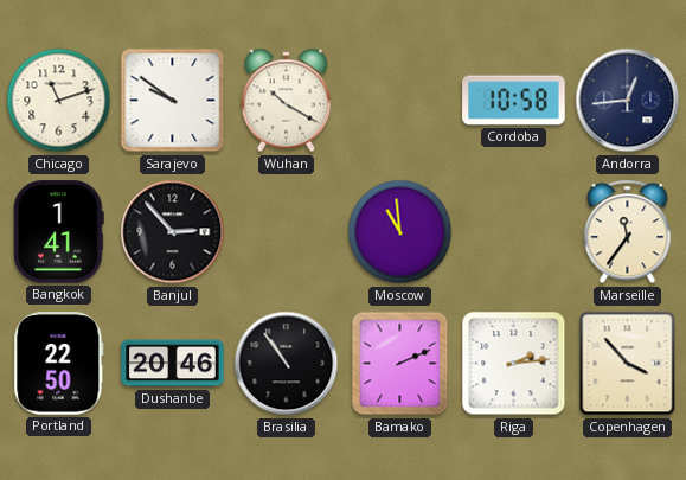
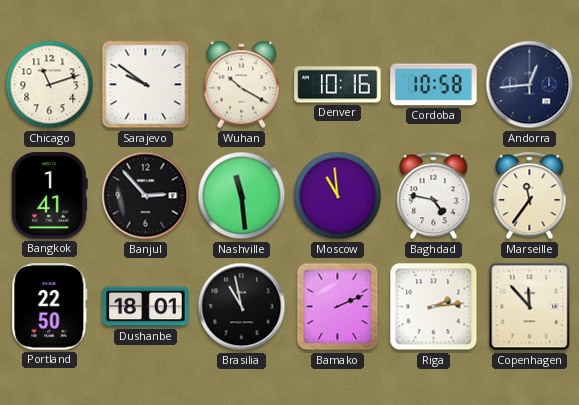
Denver: none -> 10:16 (338, 85)
Nashville: none -> 11:29 (242, 196)
Baghdad: none -> 4:47 (434, 196)
Dushanbe: 20:46 -> 18:01 (146, 307)
Brasilia: 10:54 -> 10:58 (242, 307)
Copenhagen: 3:53 -> 11:53 (530, 307)
